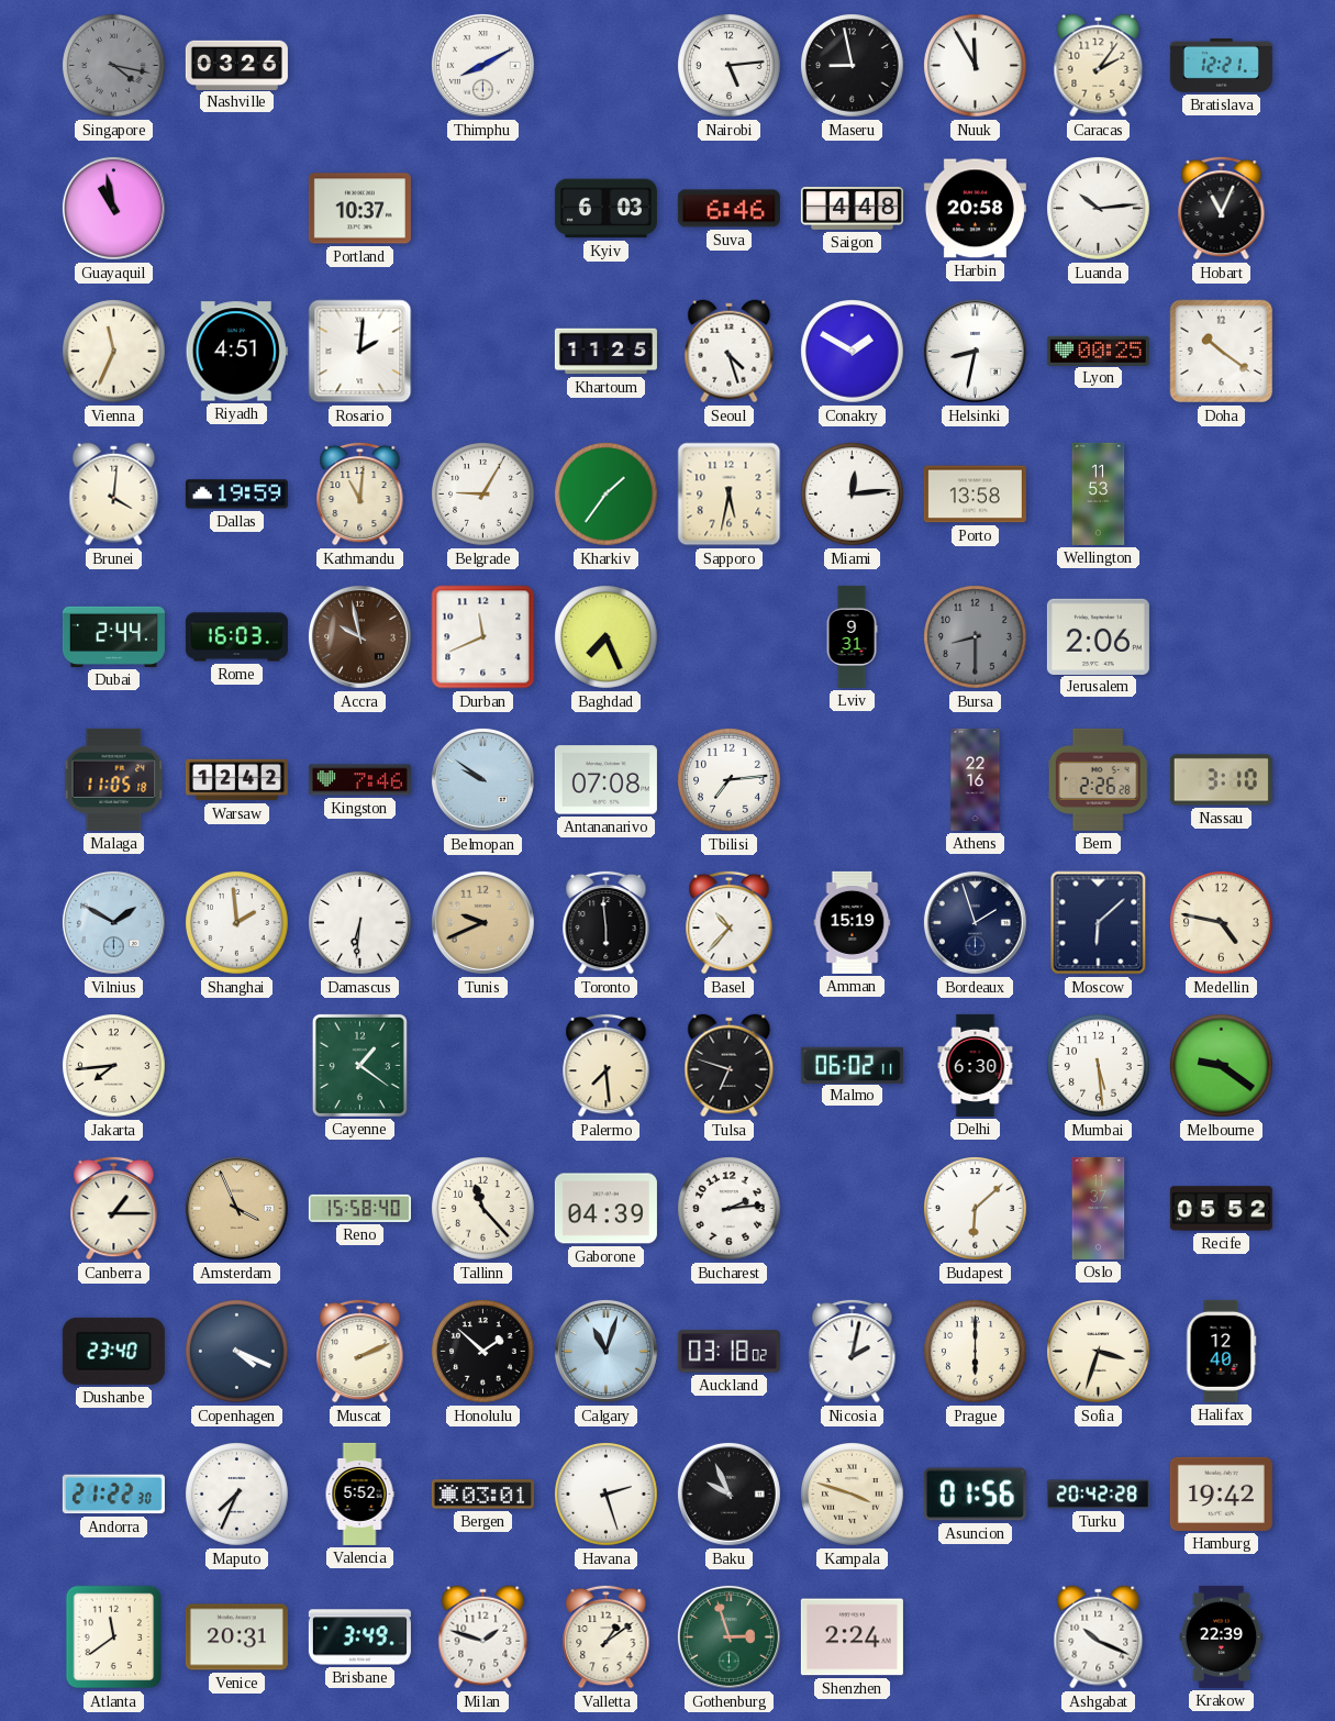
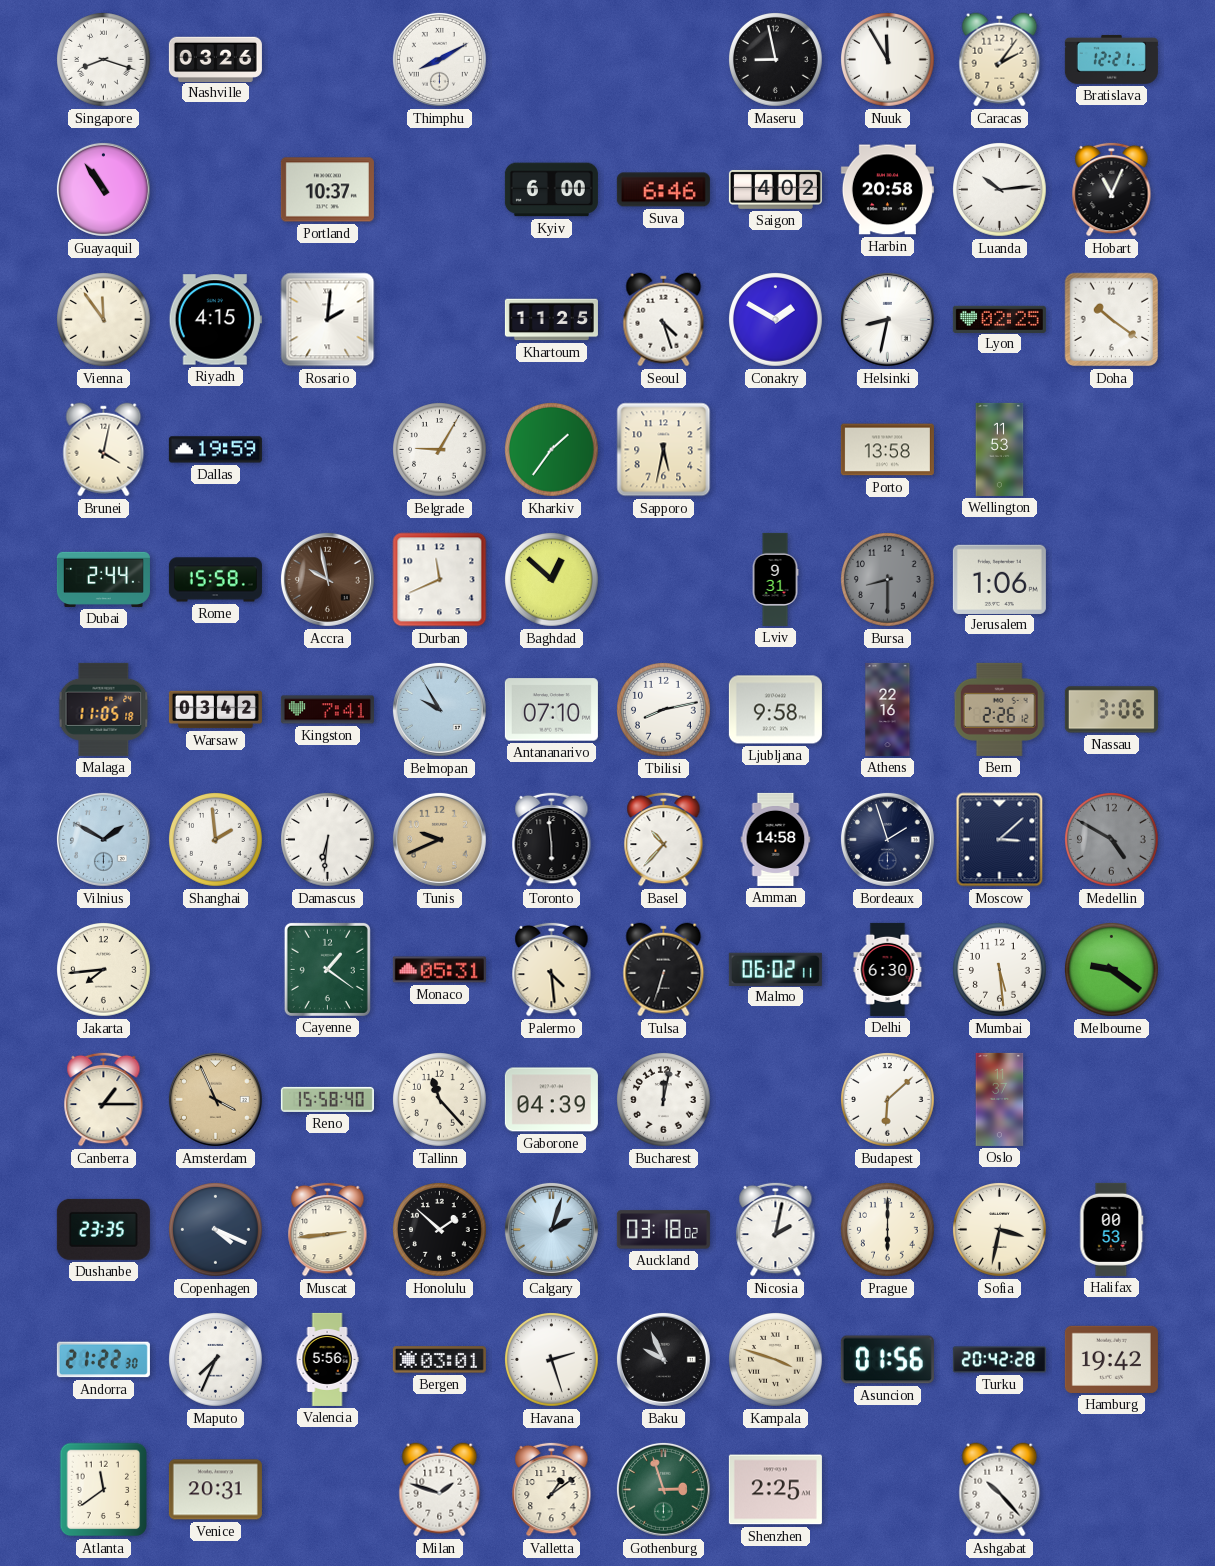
Singapore: 4:17 -> 8:18 (104, 60)
Singapore dial: grey -> white (104, 60)
Nairobi: 5:14 -> none (730, 66)
Guayaquil: 10:58 -> 10:54 (103, 189)
Kyiv: 6:03 -> 6:00 (551, 190)
Saigon: 4:48 -> 4:02 (775, 189)
Vienna: 11:34 -> 11:54 (104, 320)
Riyadh: 4:51 -> 4:15 (215, 320)
Lyon: 00:25 -> 02:25 (999, 319)
Brunei: 4:01 -> 4:02 (104, 450)
Kathmandu: 11:01 -> none (360, 493)
Miami: 12:14 -> none (853, 495)
Rome: 16:03 -> 15:58 (215, 580)
Baghdad: 7:26 -> 12:52 (552, 580)
Jerusalem: 2:06 -> 1:06 (999, 579)
Warsaw: 12:42 -> 03:42 (215, 710)
Kingston: 7:46 -> 7:41 (327, 710)
Belmopan: 9:51 -> 9:55 (439, 709)
Antananarivo: 07:08 -> 07:10 (551, 710)
Tbilisi: 7:14 -> 8:13 (664, 710)
Ljubljana: none -> 9:58 (775, 710)
Bern: 2:26:28 -> 2:26:12 (999, 709)
Nassau: 3:10 -> 3:06 (1111, 710)
Amman: 15:19 -> 14:58 (776, 839)
Moscow: 6:08 -> 3:08 (1000, 840)
Medellin: 4:47 -> 4:50 (1112, 840)
Medellin dial: cream -> grey (1112, 840)
Monaco: none -> 05:31 (439, 970)
Palermo: 7:29 -> 4:29 (552, 969)
Tulsa: 6:48 -> 6:33 (664, 970)
Bucharest: 2:14 -> 12:02 (664, 1100)
Recife: 05:52 -> none (1221, 1209)
Dushanbe: 23:40 -> 23:35 (103, 1229)
Muscat: 2:11 -> 2:44 (328, 1229)
Calgary: 11:03 -> 2:03 (551, 1229)
Sofia: 3:33 -> 3:32 (1000, 1230)
Halifax: 12:40 -> 00:53 (1112, 1229)
Valencia: 5:52 -> 5:56 (327, 1359)
Brisbane: 3:49 -> none (359, 1637)
Shenzhen: 2:24 -> 2:25 (775, 1490)
Ashgabat: 10:19 -> 10:23 (1000, 1490)
Krakow: 22:39 -> none (1222, 1636)
